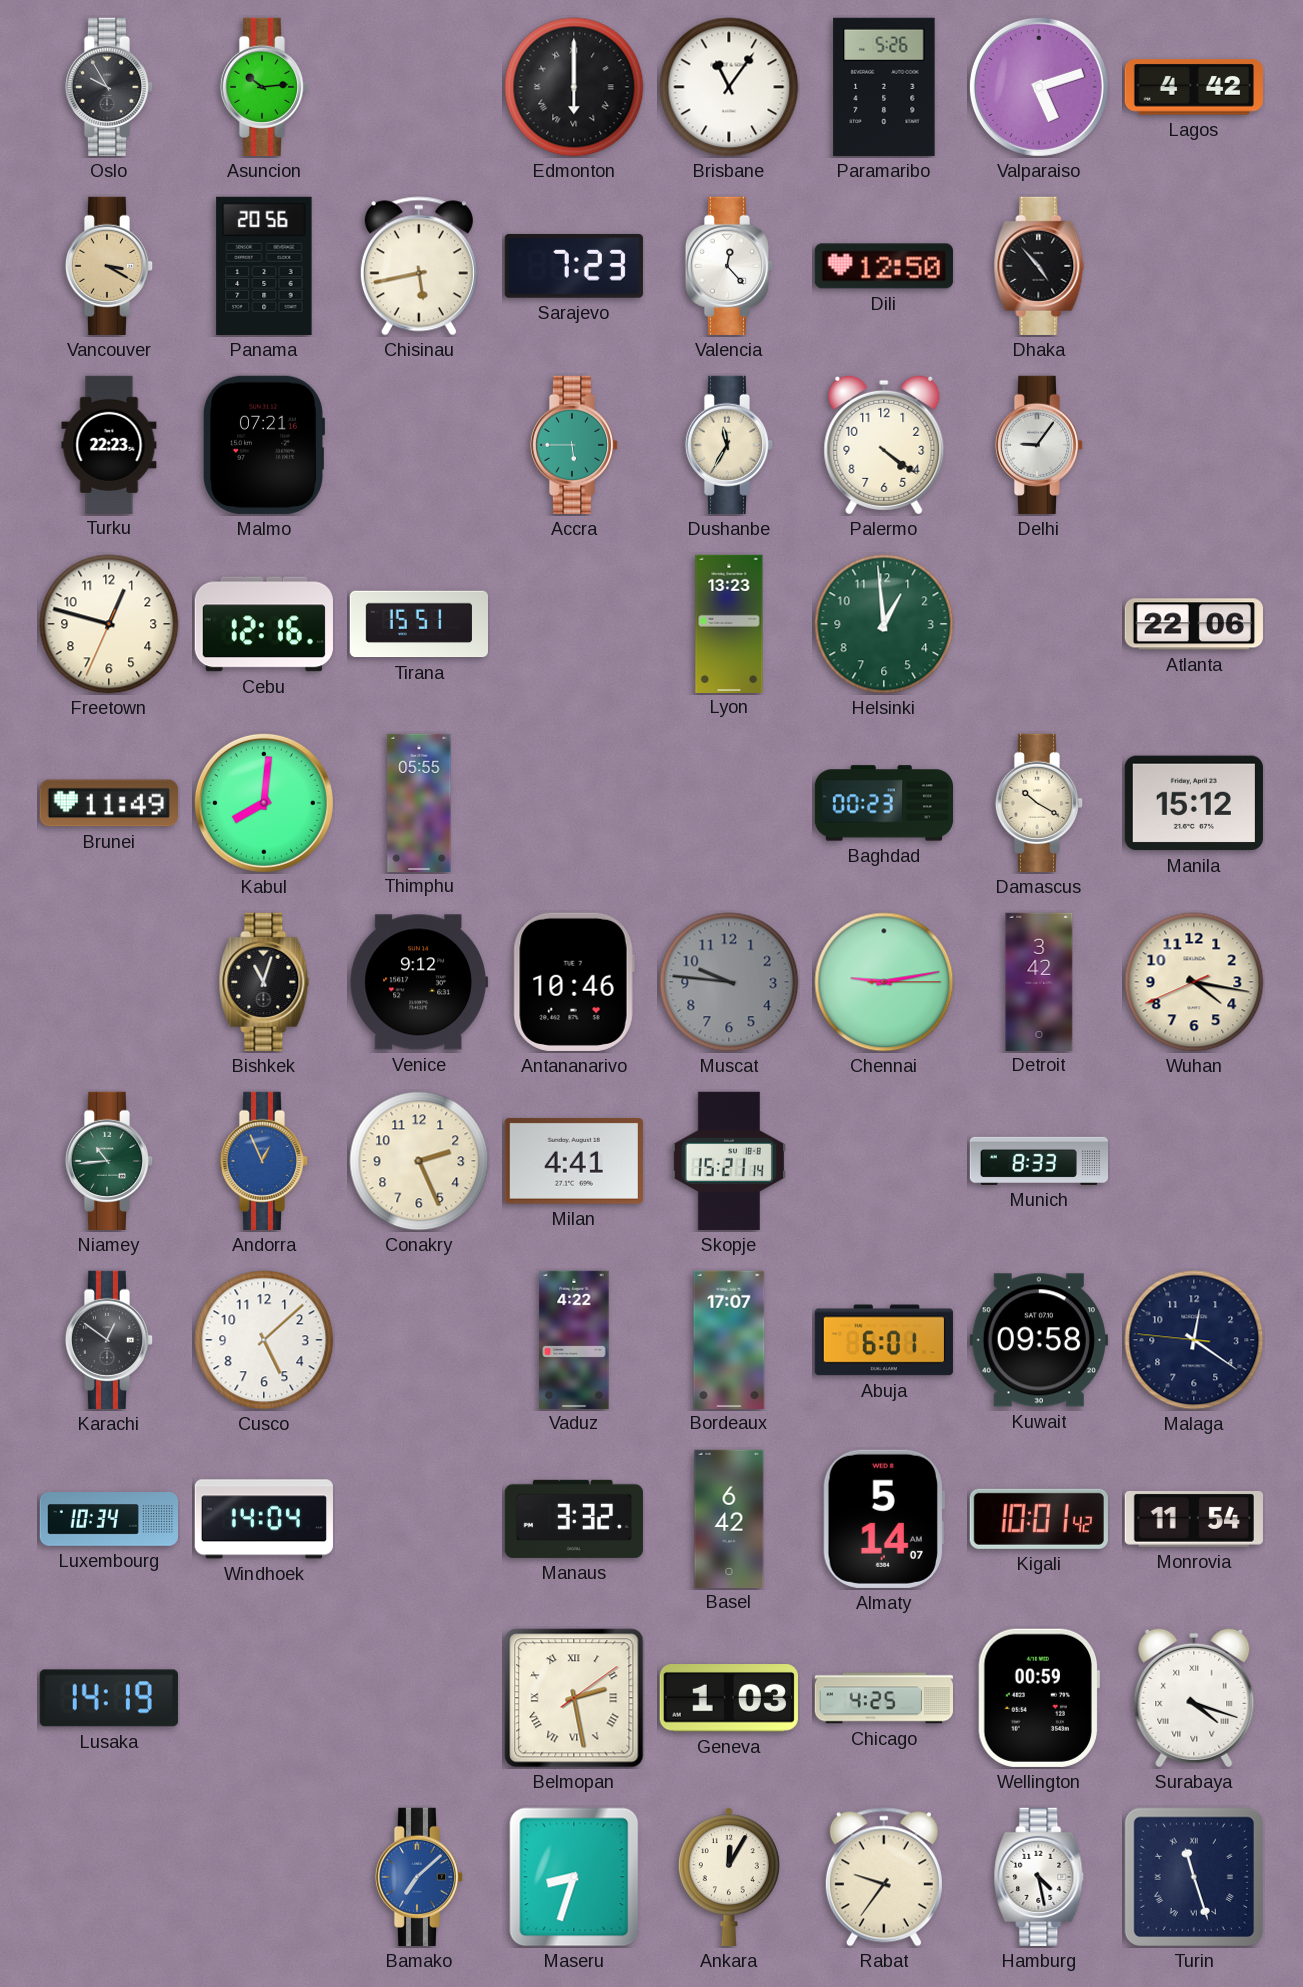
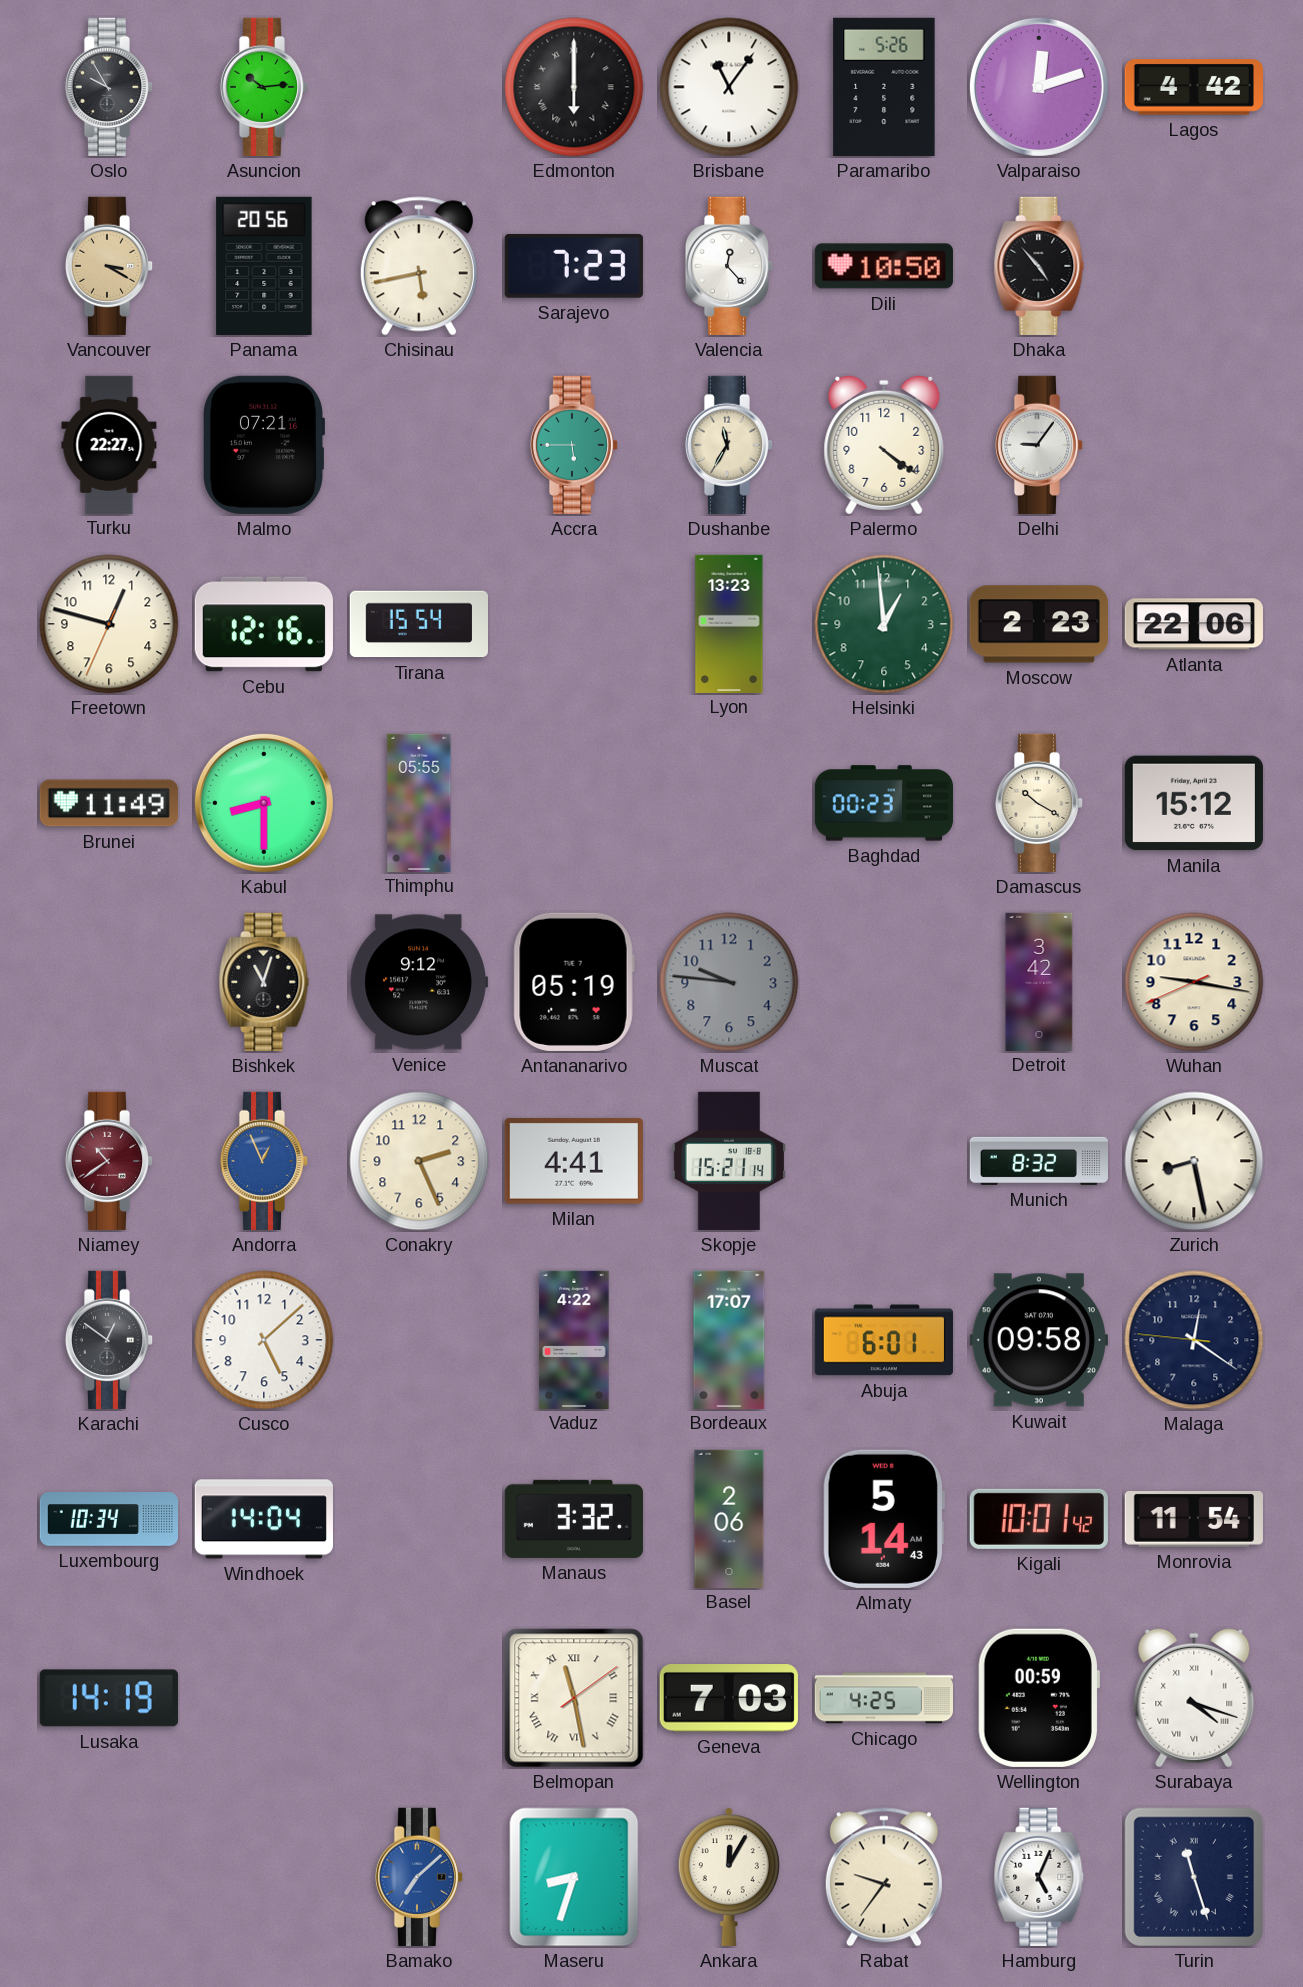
Valparaiso: 5:12 -> 12:12 (1039, 87)
Dili: 12:50 -> 10:50 (884, 266)
Turku: 22:23 -> 22:27 (109, 444)
Tirana: 15:51 -> 15:54 (418, 624)
Moscow: none -> 2:23 (1038, 624)
Kabul: 8:01 -> 8:30 (264, 803)
Antananarivo: 10:46 -> 05:19 (574, 982)
Chennai: 9:13 -> none (884, 982)
Wuhan: 4:16 -> 9:16 (1194, 982)
Niamey: 10:44 -> 10:39 (109, 1161)
Niamey dial: green -> burgundy (109, 1161)
Munich: 8:33 -> 8:32 (1038, 1161)
Zurich: none -> 8:28 (1194, 1161)
Basel: 6:42 -> 2:06 (729, 1518)
Almaty: 5:14:07 -> 5:14:43 (883, 1519)
Belmopan: 2:28 -> 11:28 (574, 1698)
Geneva: 1:03 -> 7:03 (729, 1699)
Hamburg: 4:28 -> 5:04 (1039, 1877)
